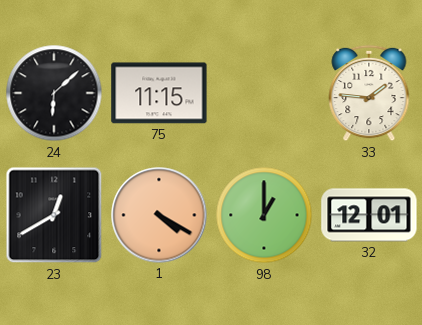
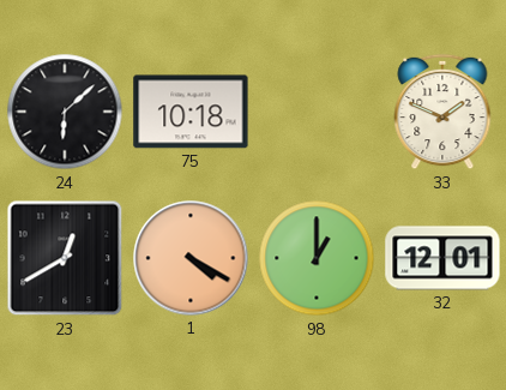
75: 11:15 -> 10:18 (191, 112)
33: 1:46 -> 1:49 (442, 112)
